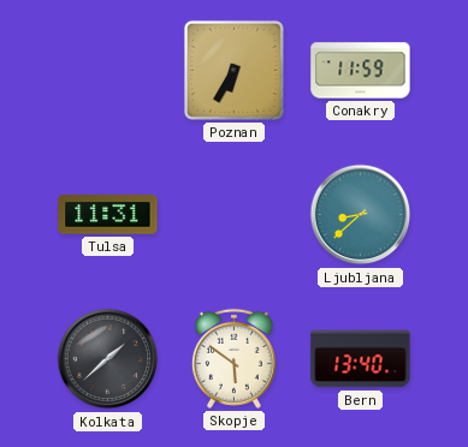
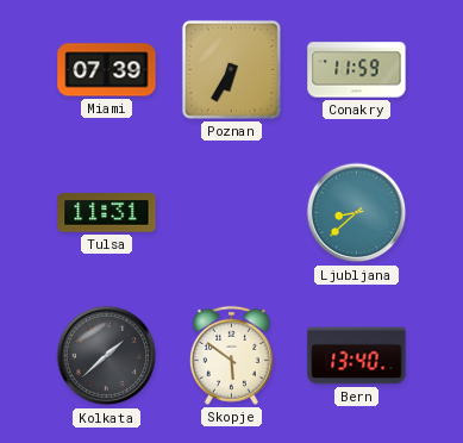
Miami: none -> 07:39 (107, 70)
